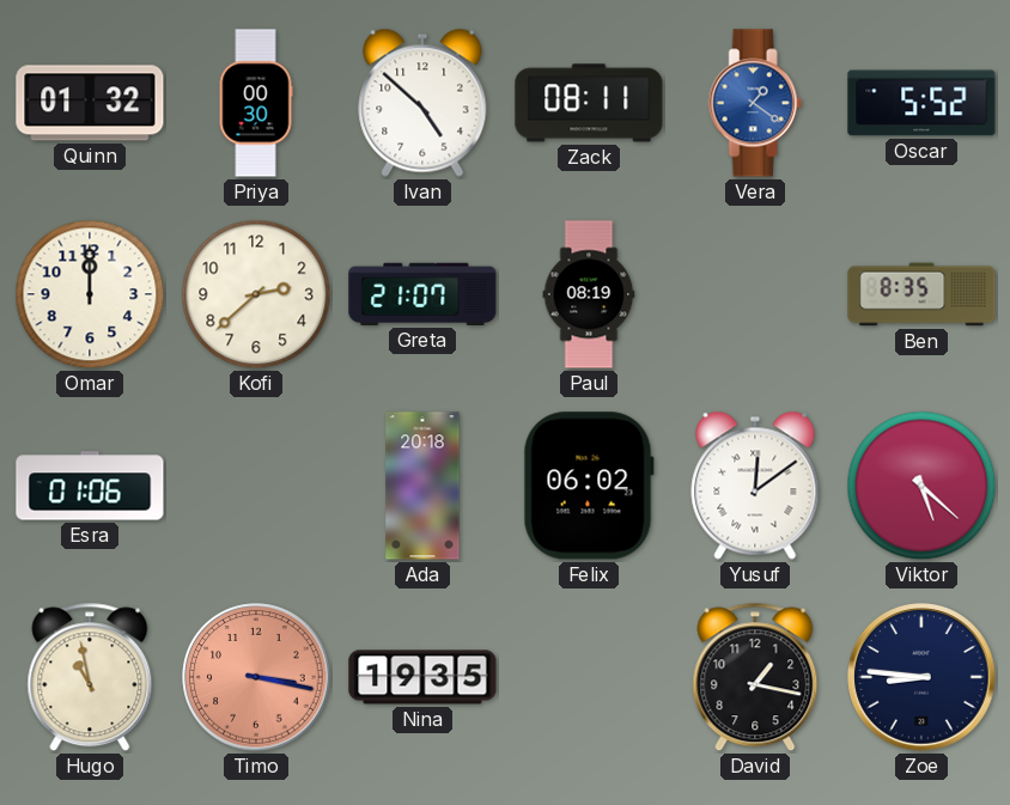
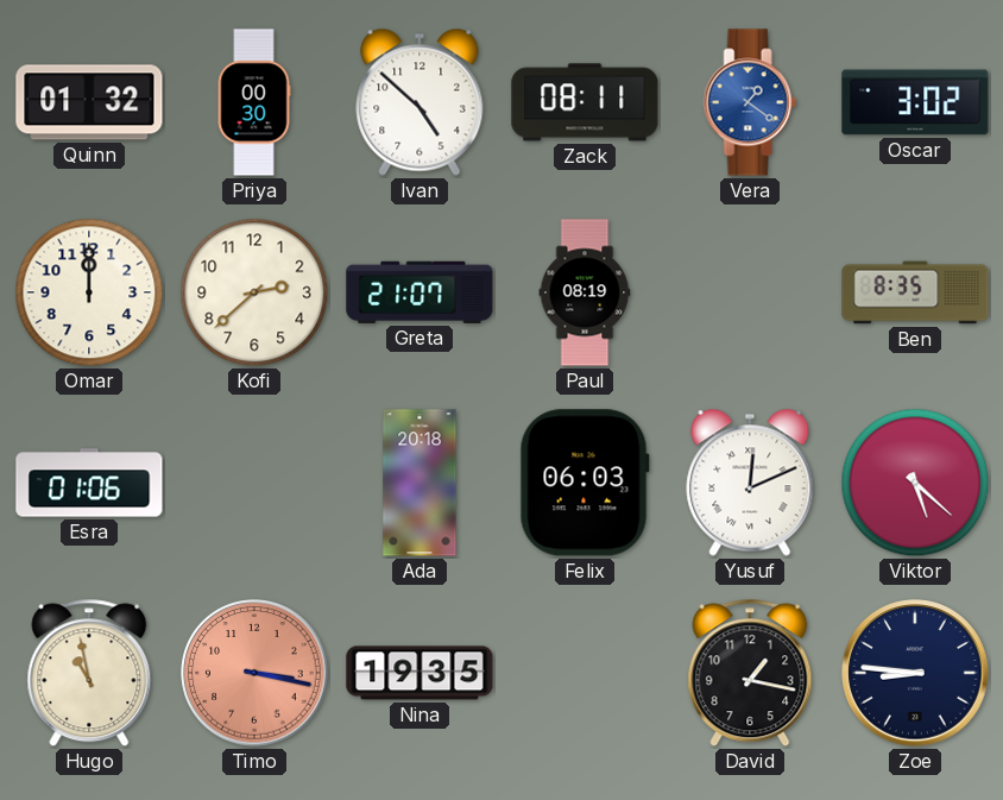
Oscar: 5:52 -> 3:02 (915, 102)
Felix: 06:02 -> 06:03 (585, 483)
Yusuf: 12:09 -> 12:11 (750, 483)
